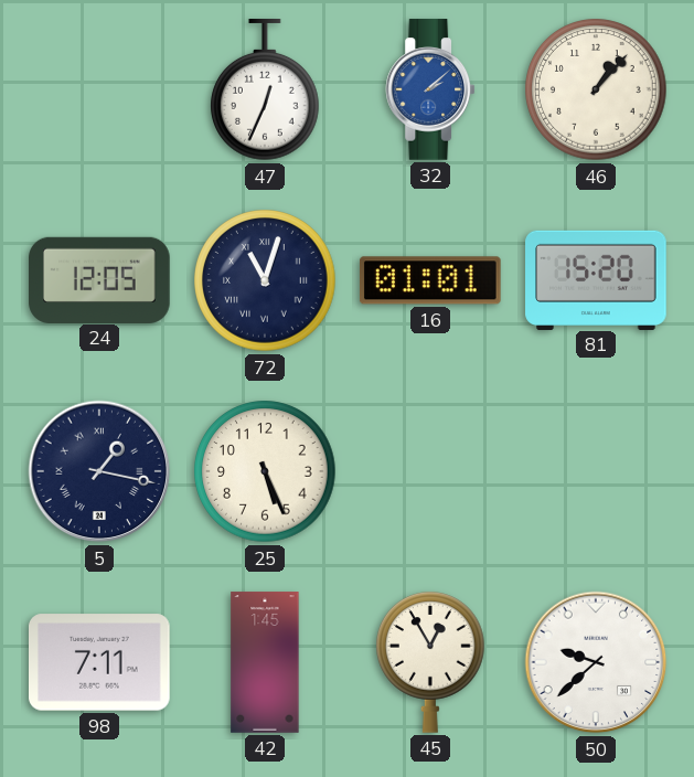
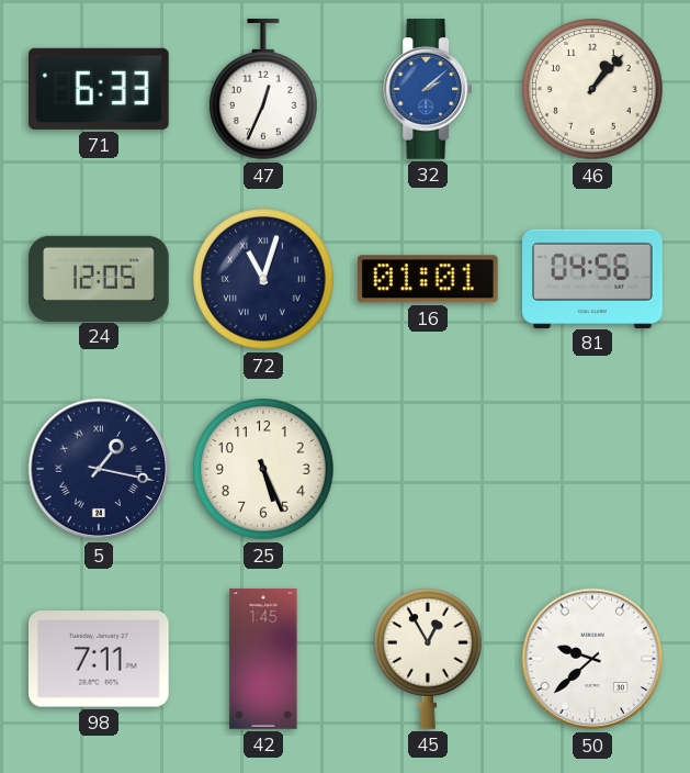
71: none -> 6:33 (100, 89)
81: 15:20 -> 04:56 (592, 278)
